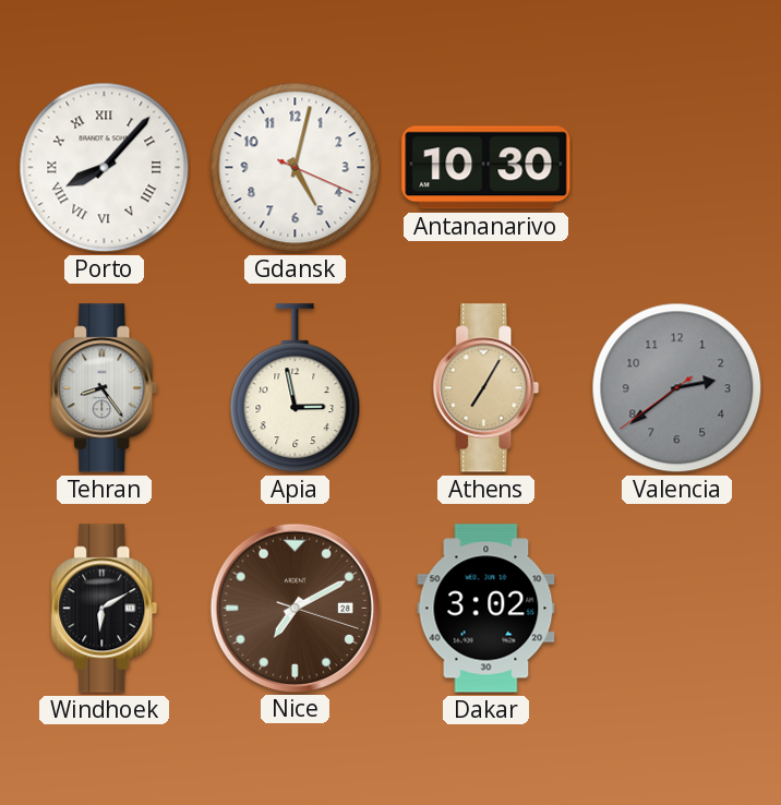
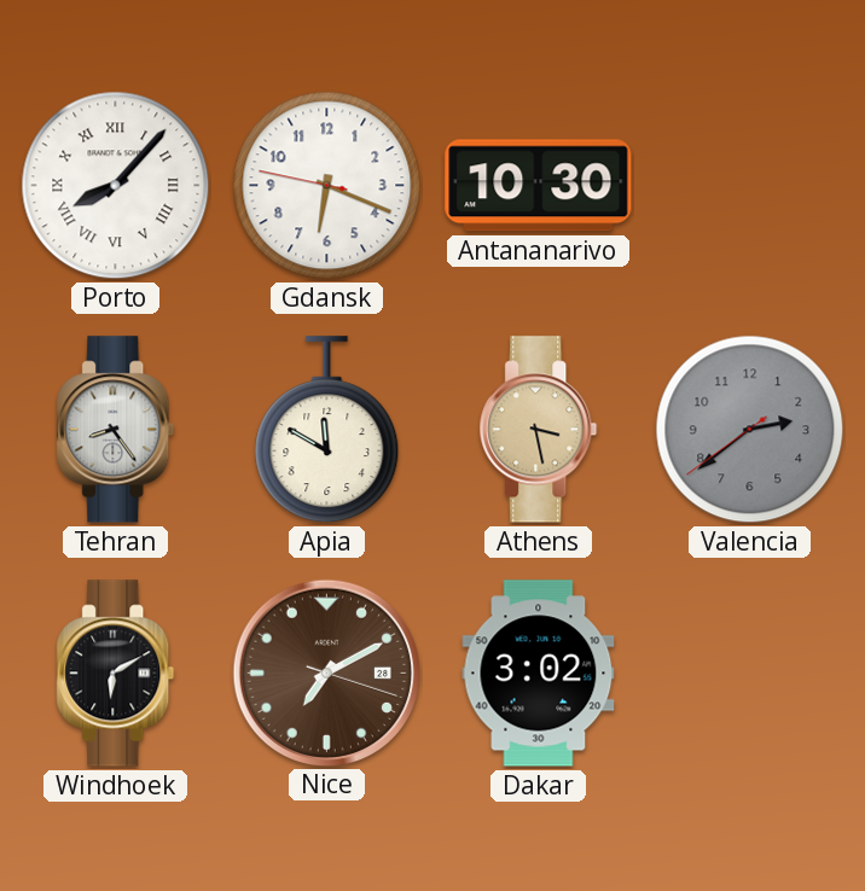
Gdansk: 5:02 -> 6:18 (327, 186)
Apia: 2:58 -> 11:50 (327, 430)
Athens: 7:05 -> 3:28 (539, 430)
